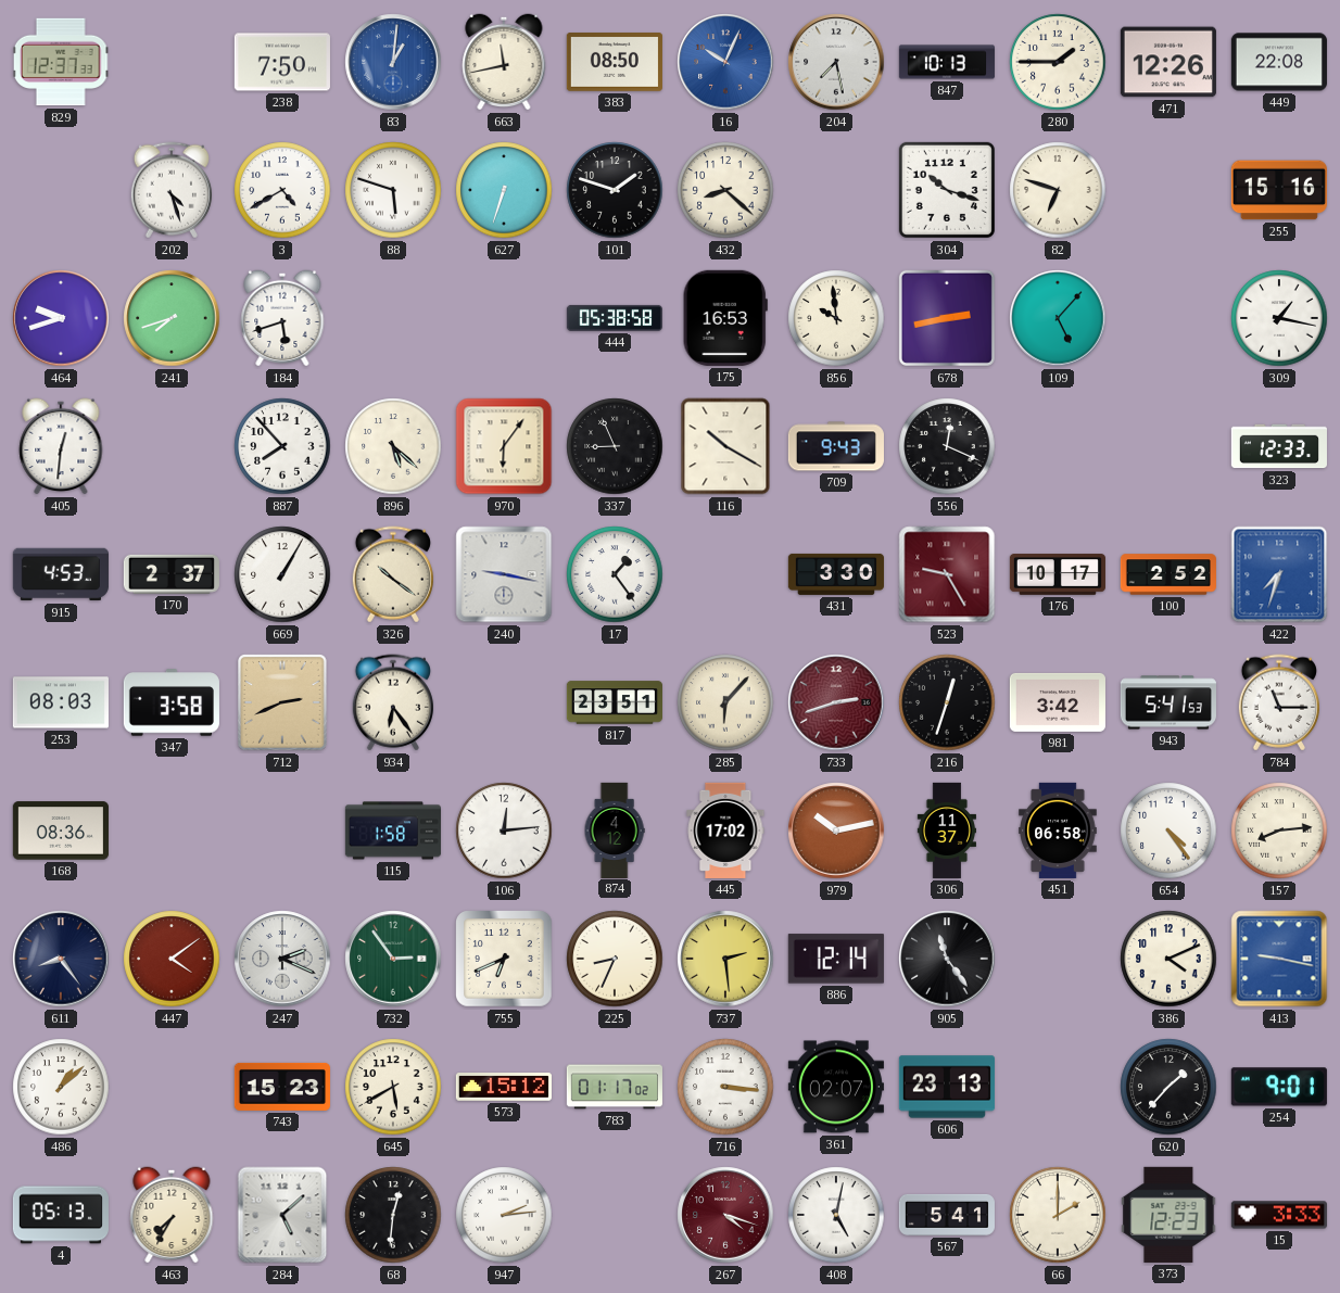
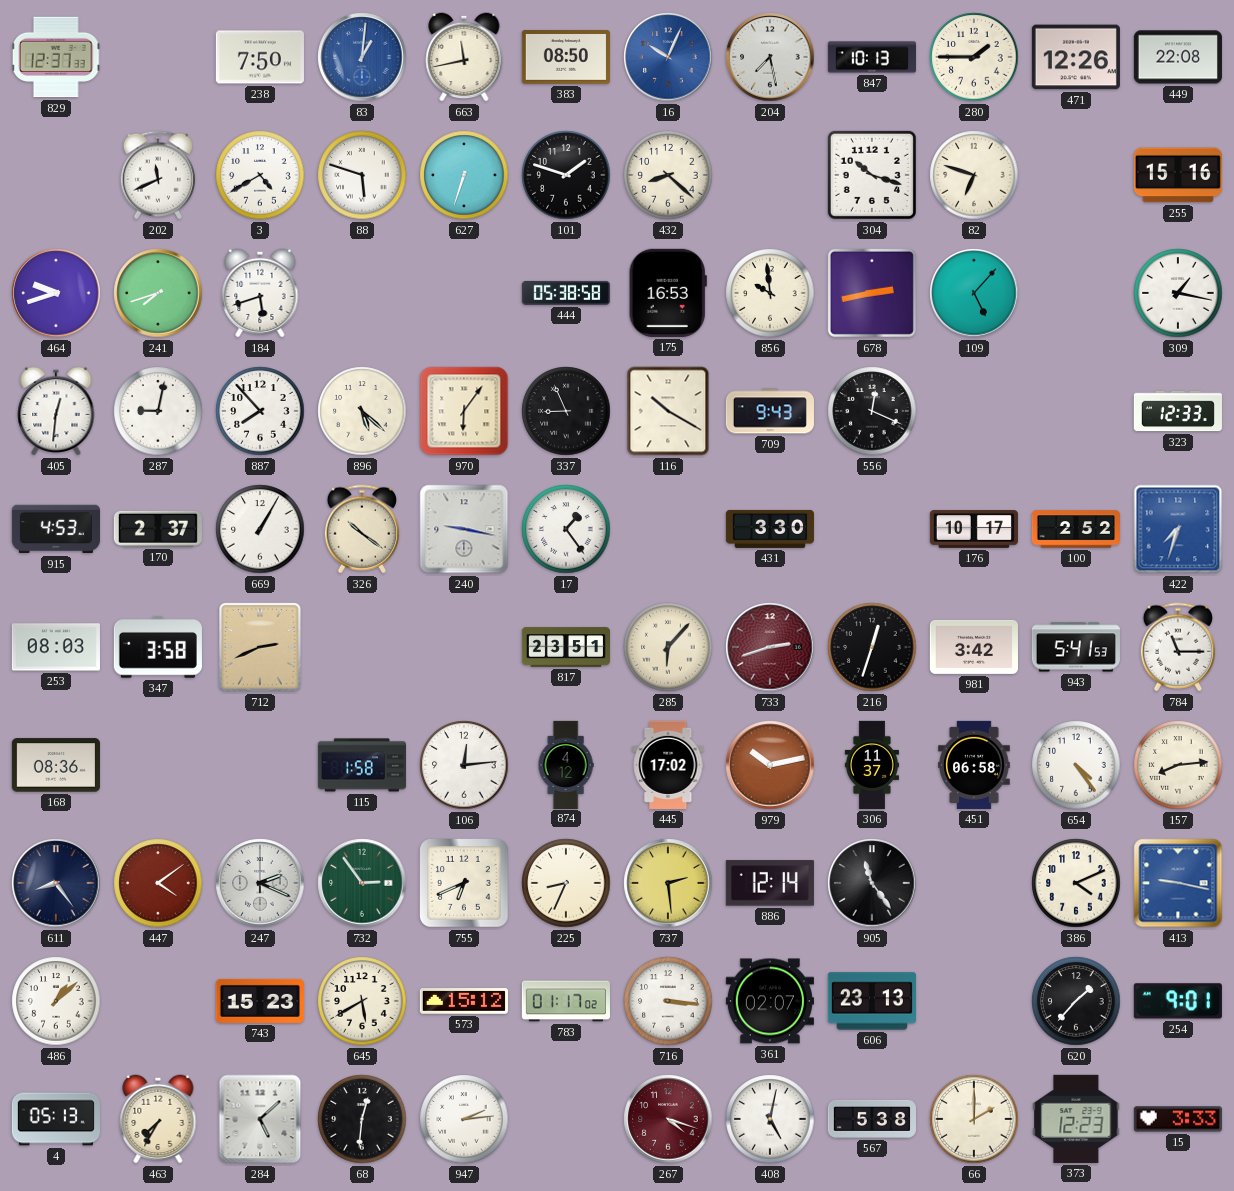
202: 4:27 -> 11:41 (158, 175)
287: none -> 9:02 (158, 411)
523: 9:25 -> none (947, 574)
934: 6:24 -> none (393, 702)
567: 5:41 -> 5:38 (872, 1119)
